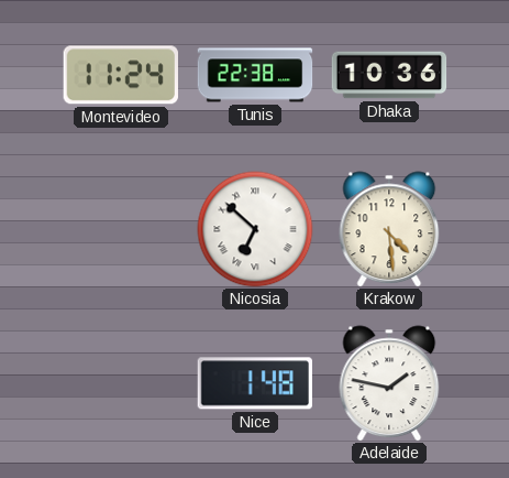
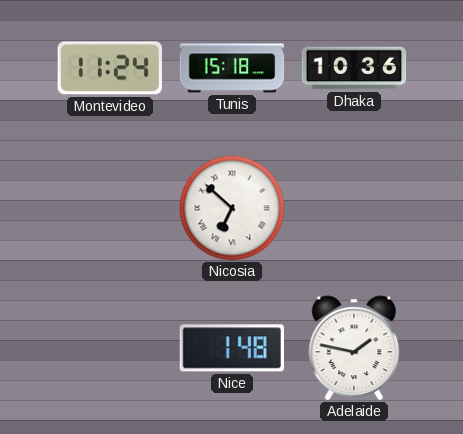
Tunis: 22:38 -> 15:18 (232, 68)
Krakow: 4:29 -> none (389, 229)
